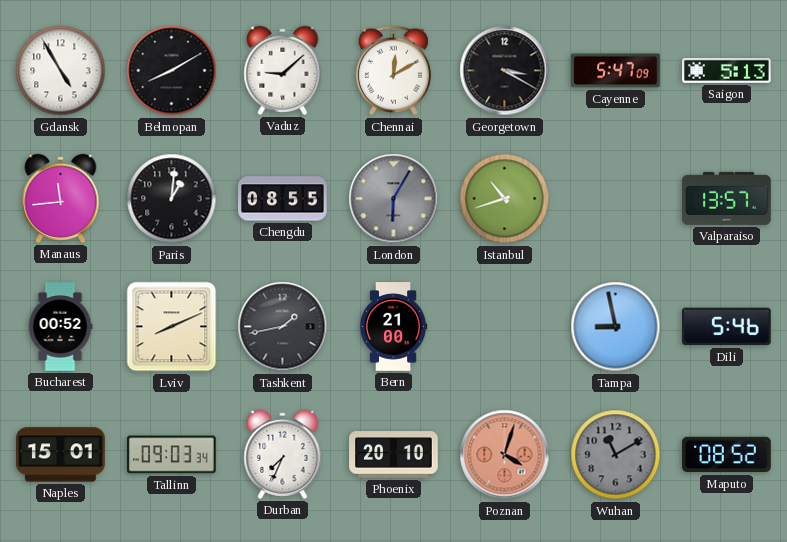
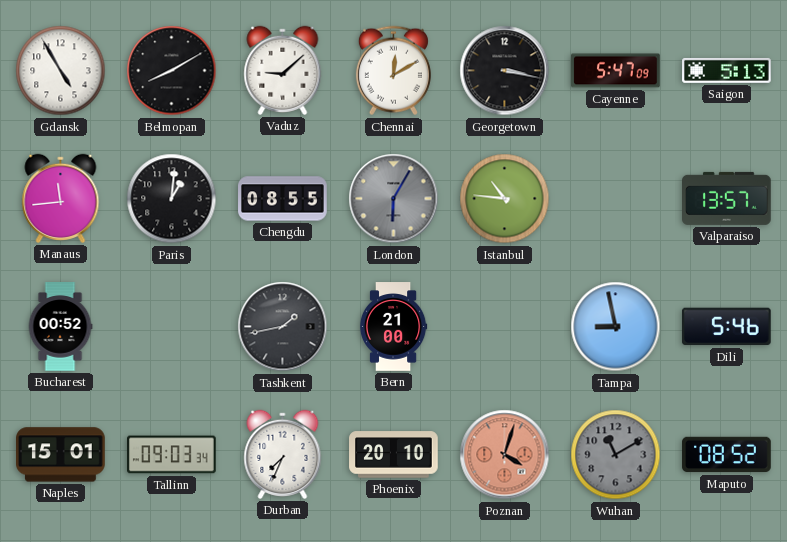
Georgetown: 3:20 -> 3:17 (505, 71)
Istanbul: 10:42 -> 10:46 (505, 199)
Lviv: 8:11 -> none (172, 327)
